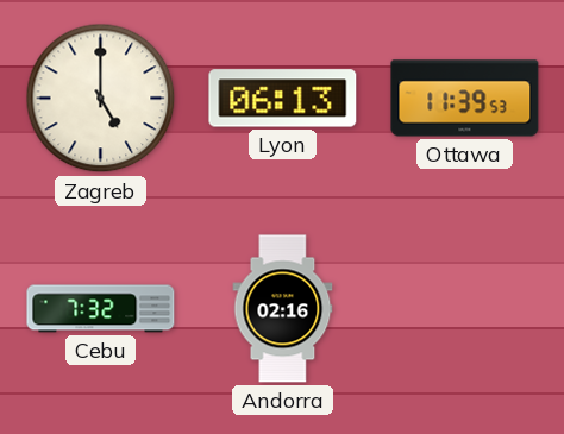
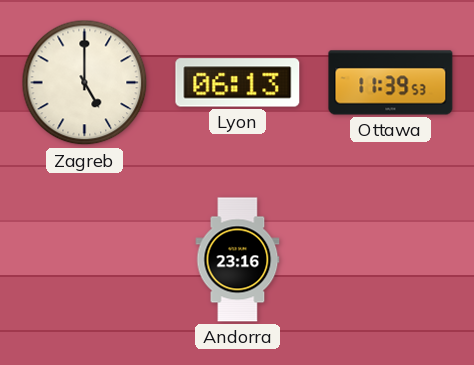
Cebu: 7:32 -> none (101, 309)
Andorra: 02:16 -> 23:16 (238, 260)
